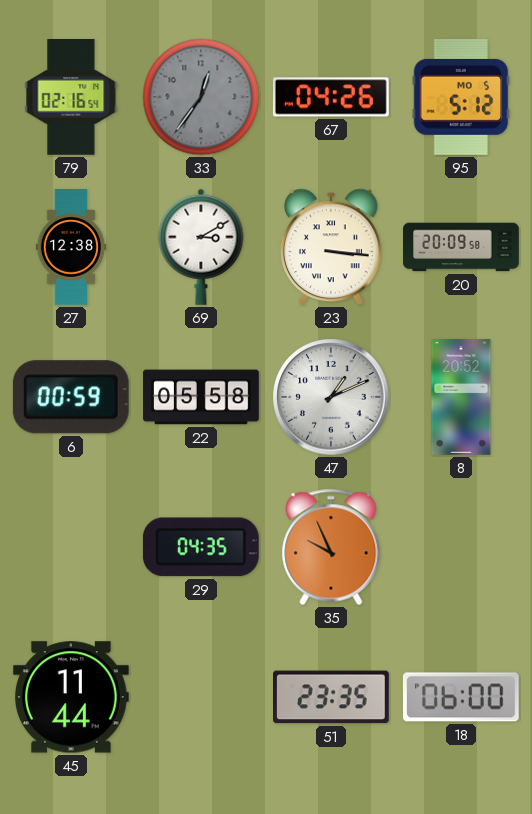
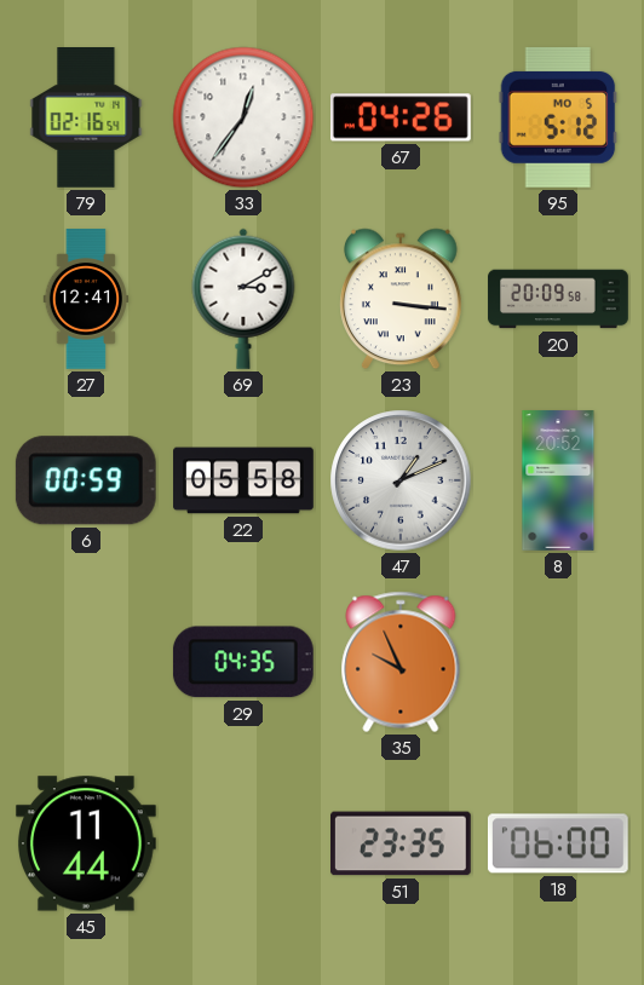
33 dial: grey -> white (243, 117)
27: 12:38 -> 12:41 (85, 299)
